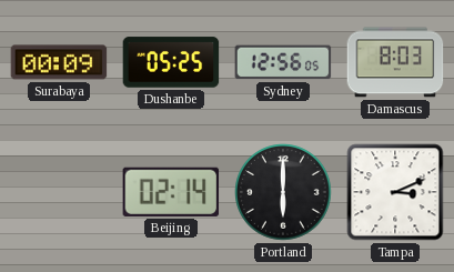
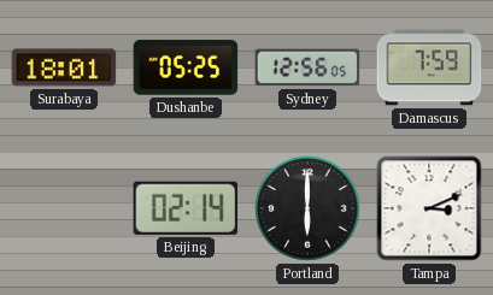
Surabaya: 00:09 -> 18:01 (64, 67)
Damascus: 8:03 -> 7:59 (429, 67)
